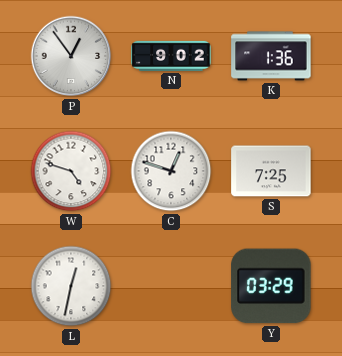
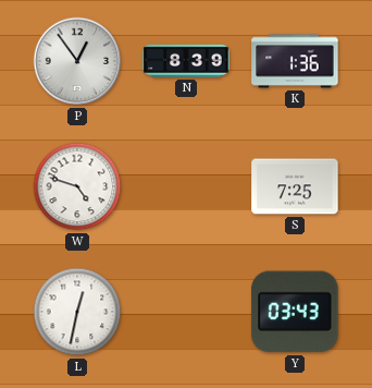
N: 9:02 -> 8:39 (186, 61)
C: 12:48 -> none (171, 171)
Y: 03:29 -> 03:43 (295, 312)
